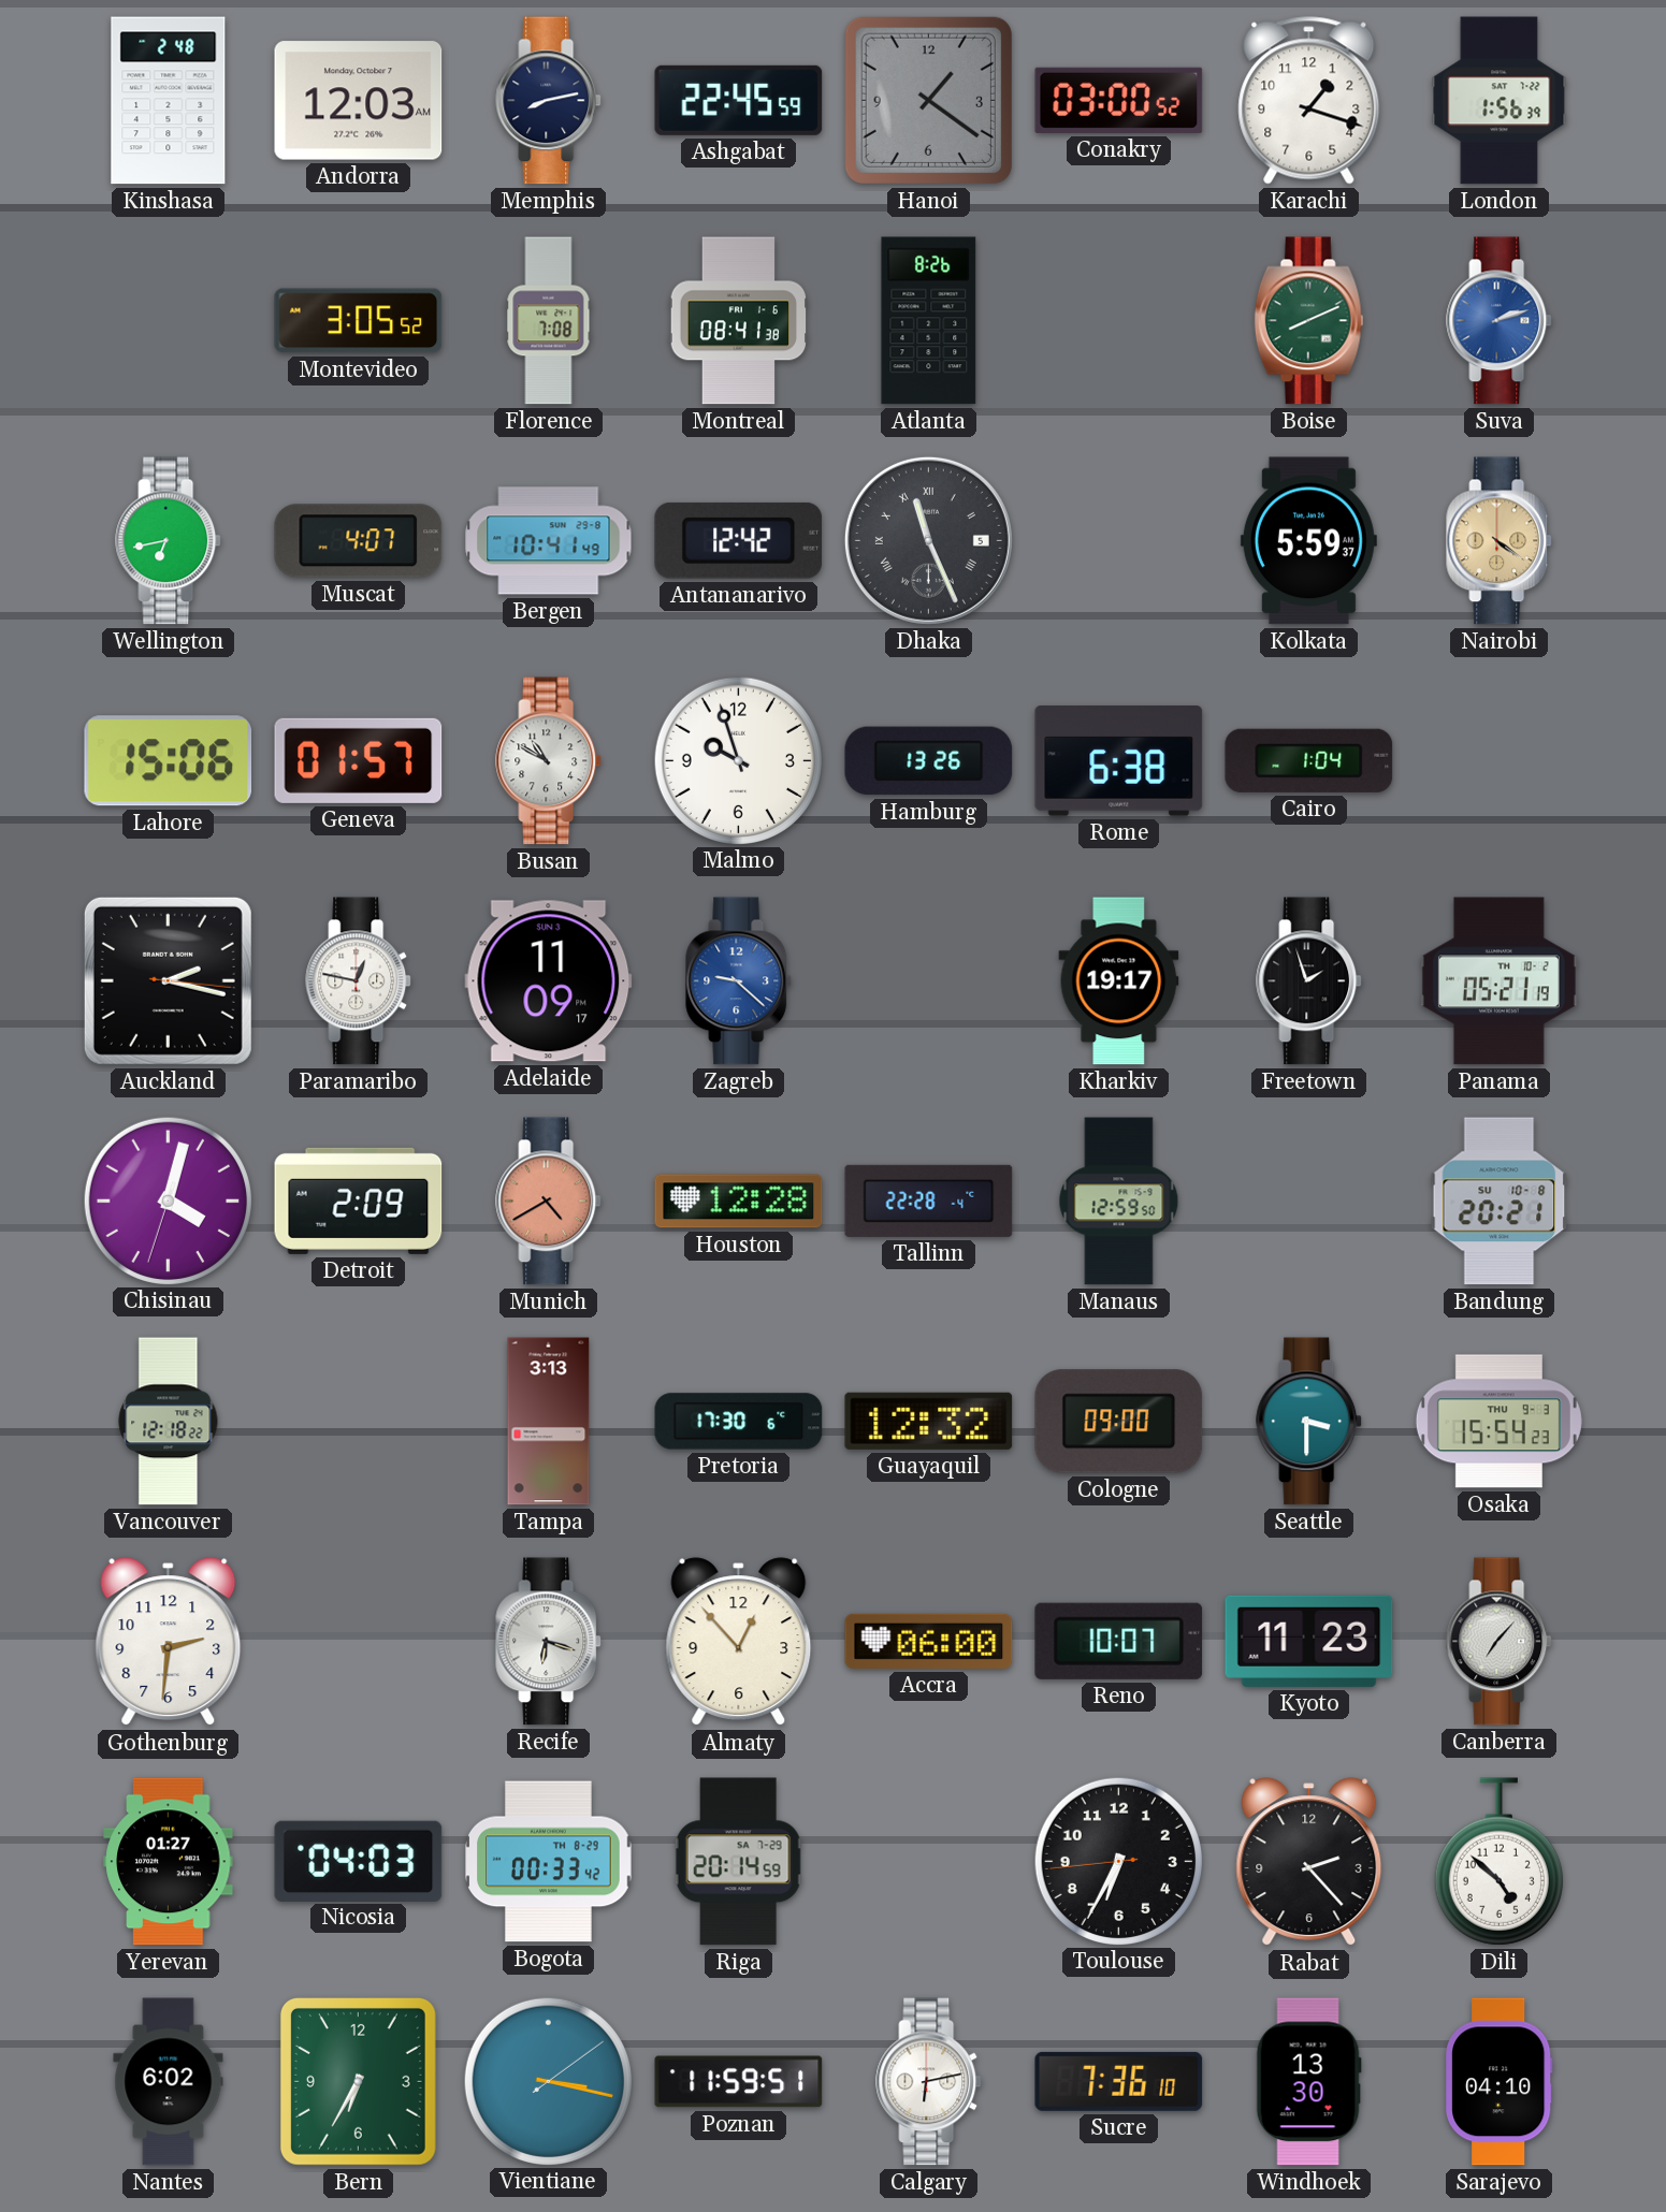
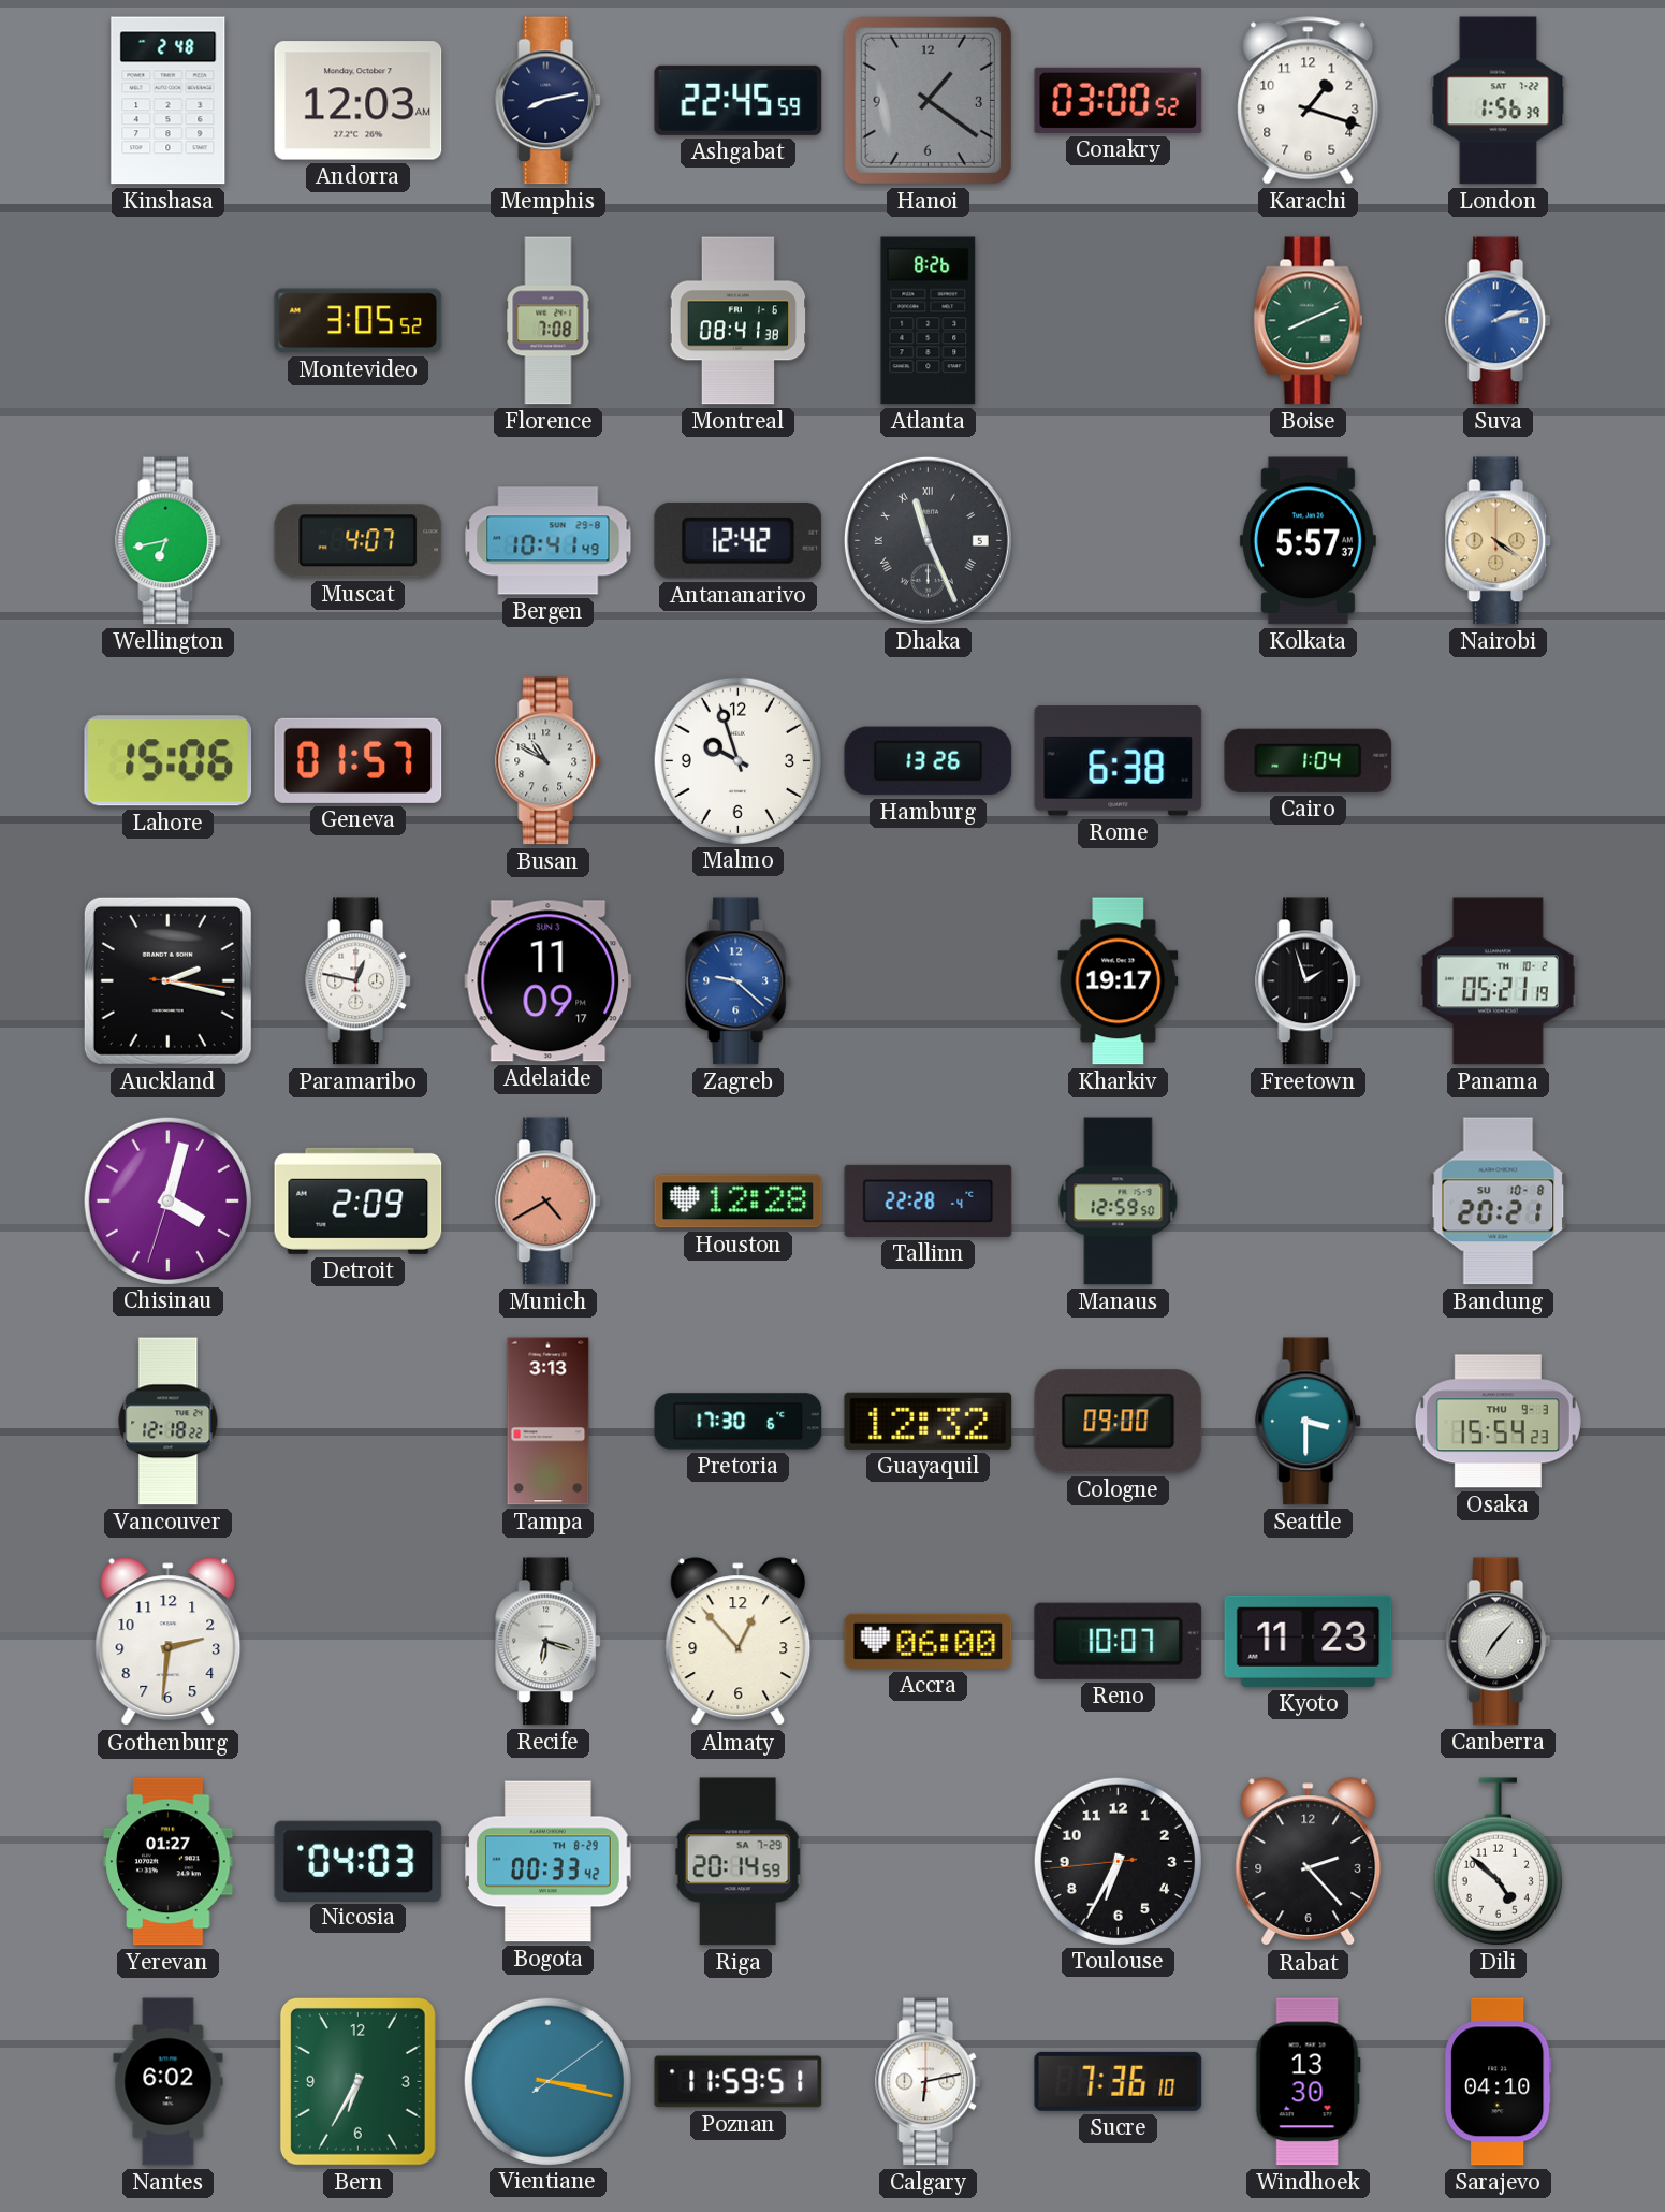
Kolkata: 5:59 -> 5:57 (1308, 541)
